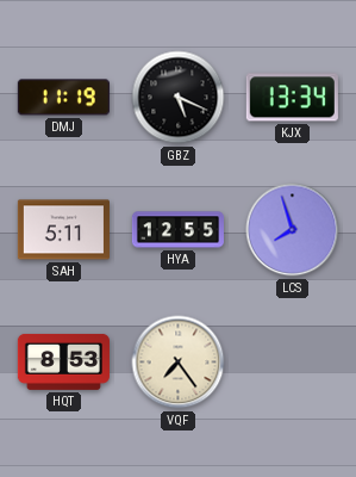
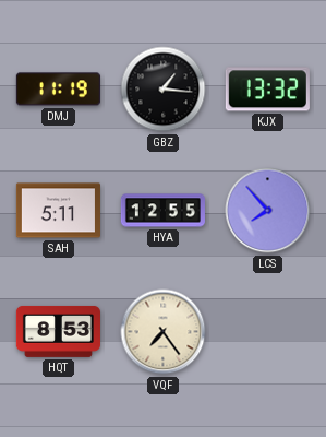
GBZ: 5:19 -> 1:16 (164, 90)
KJX: 13:34 -> 13:32 (267, 90)
LCS: 7:57 -> 7:53 (268, 211)
